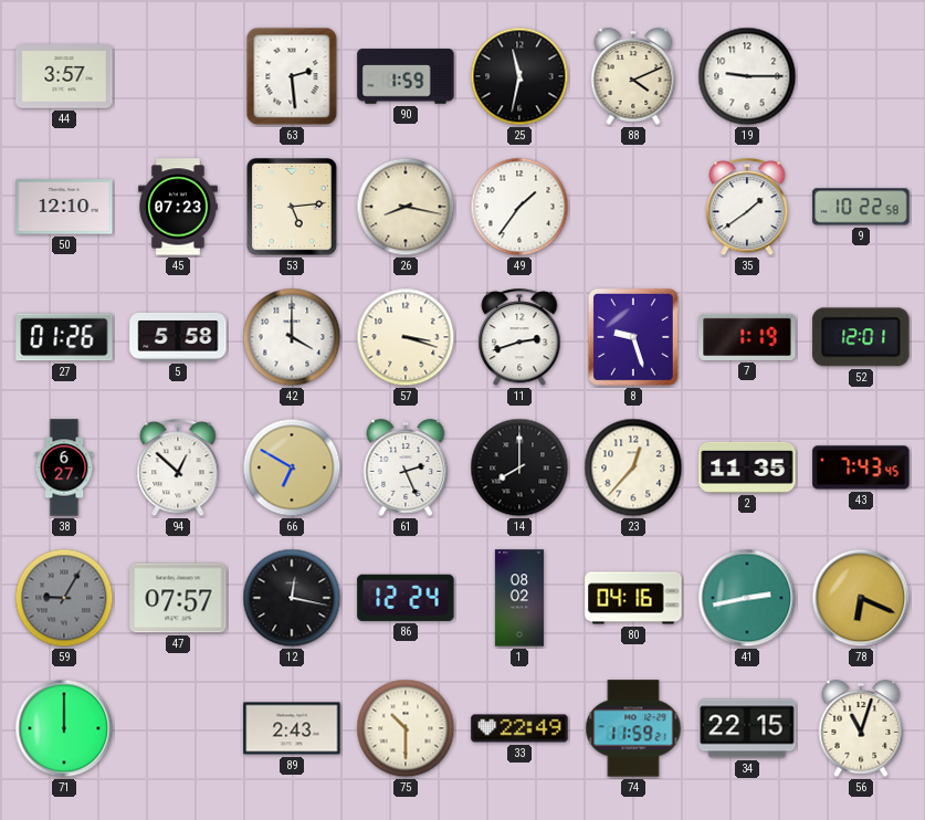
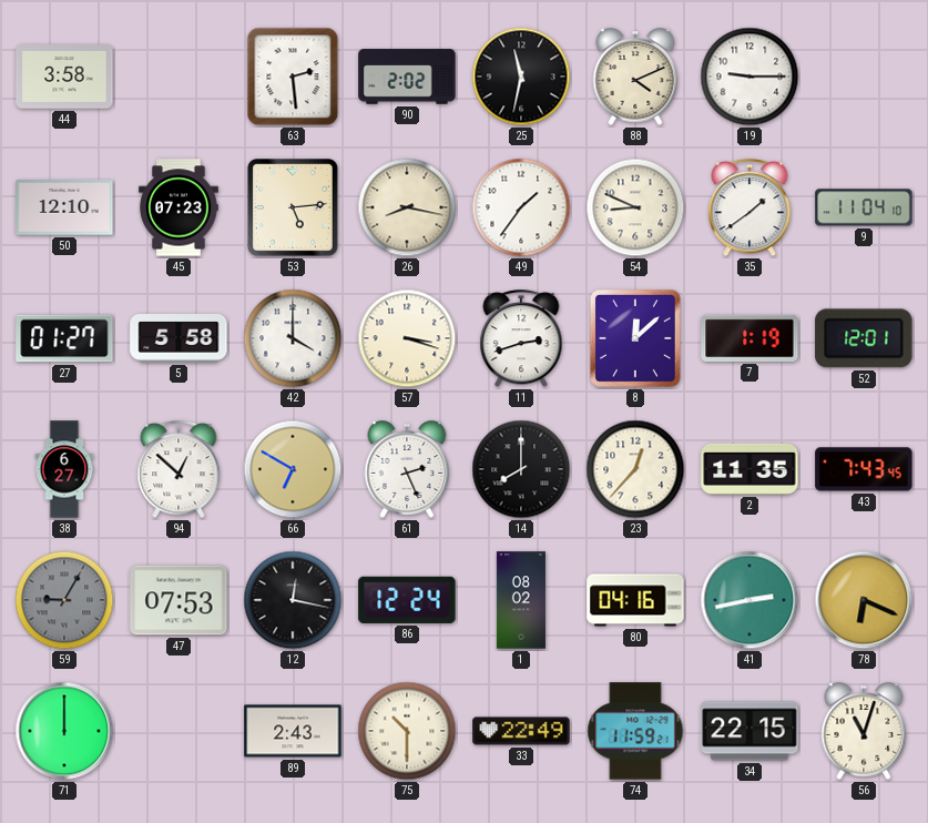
44: 3:57 -> 3:58 (64, 77)
90: 1:59 -> 2:02 (407, 77)
54: none -> 8:49 (635, 207)
9: 10:22 -> 11:04 (864, 207)
27: 01:26 -> 01:27 (64, 338)
8: 9:27 -> 12:08 (635, 339)
47: 07:57 -> 07:53 (179, 600)
